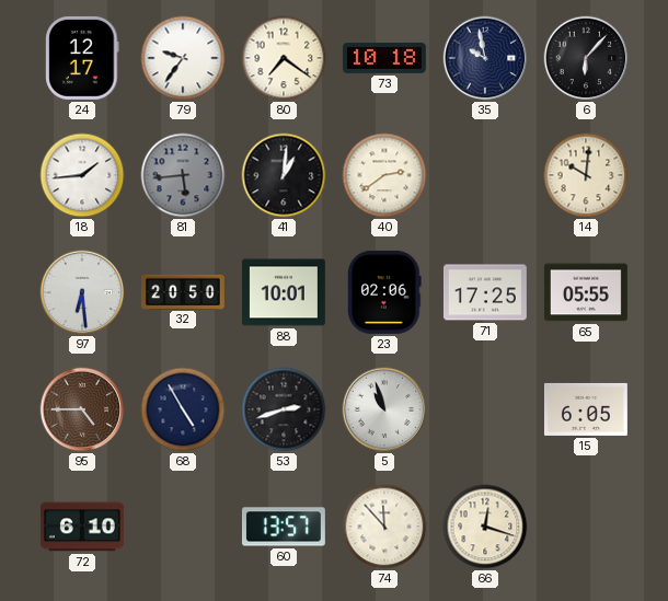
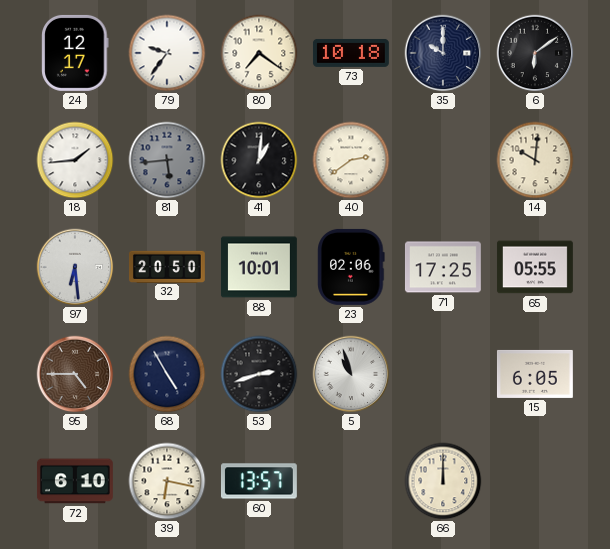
35: 9:58 -> 10:00 (443, 53)
6: 6:07 -> 6:09 (535, 53)
39: none -> 6:17 (167, 481)
74: 11:53 -> none (384, 527)
66: 12:18 -> 12:00 (443, 481)
